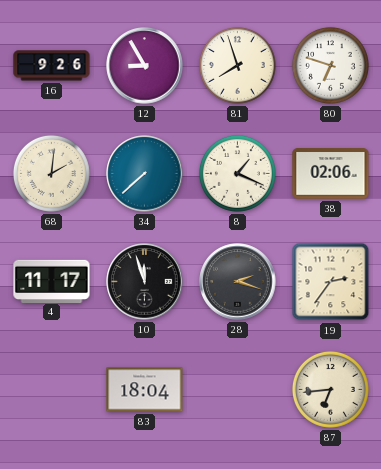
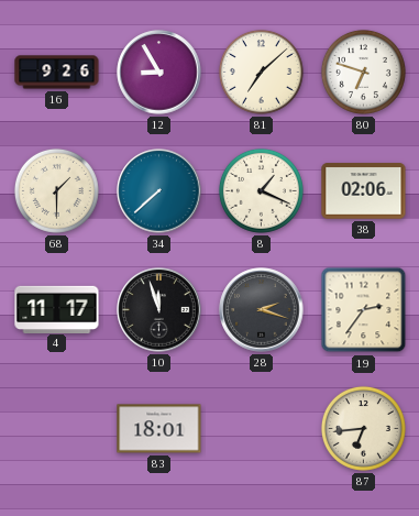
81: 7:57 -> 7:08 (261, 72)
68: 2:01 -> 1:30 (56, 190)
83: 18:04 -> 18:01 (159, 429)
